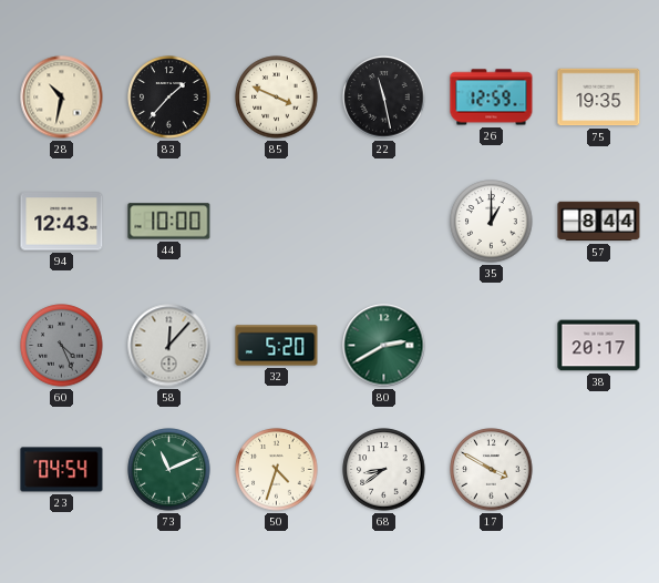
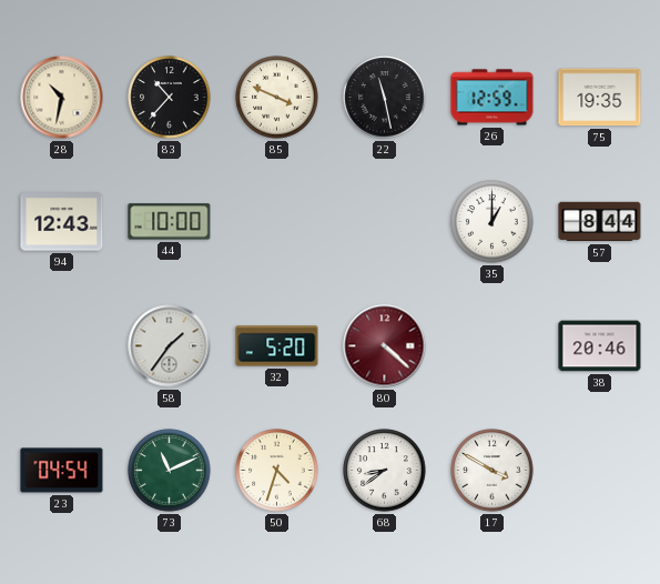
83: 1:37 -> 10:37 (170, 98)
60: 4:26 -> none (62, 346)
58: 12:07 -> 1:36 (170, 346)
80: 2:40 -> 4:22 (385, 346)
80 dial: green -> burgundy (385, 346)
38: 20:17 -> 20:46 (600, 346)
